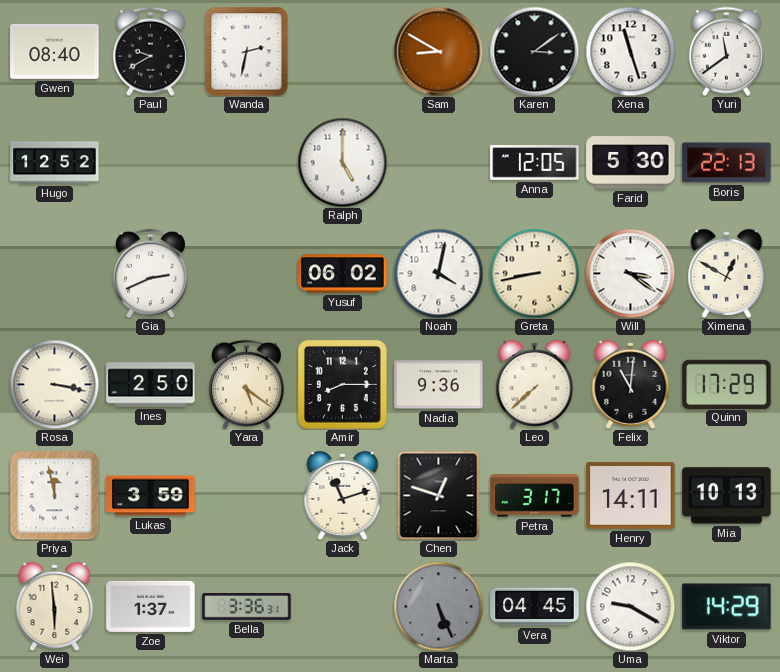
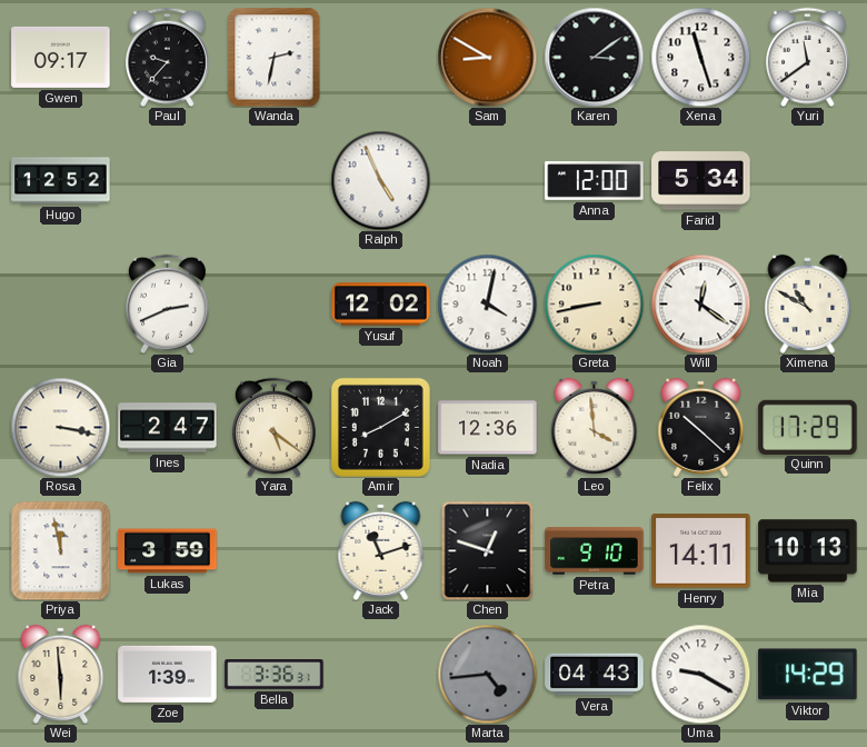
Gwen: 08:40 -> 09:17 (61, 57)
Paul: 9:40 -> 9:37 (167, 57)
Ralph: 5:00 -> 4:56 (380, 180)
Anna: 12:05 -> 12:00 (595, 181)
Farid: 5:30 -> 5:34 (701, 181)
Boris: 22:13 -> none (727, 163)
Yusuf: 06:02 -> 12:02 (381, 305)
Will: 3:21 -> 12:21 (700, 303)
Ximena: 12:50 -> 10:50 (808, 303)
Ines: 2:50 -> 2:47 (168, 428)
Amir: 8:15 -> 8:10 (380, 427)
Nadia: 9:36 -> 12:36 (488, 428)
Leo: 7:38 -> 3:59 (595, 427)
Felix: 11:01 -> 10:22 (701, 427)
Petra: 3:17 -> 9:10 (595, 551)
Zoe: 1:37 -> 1:39 (168, 674)
Marta: 5:26 -> 4:44 (487, 674)
Vera: 04:45 -> 04:43 (595, 675)
